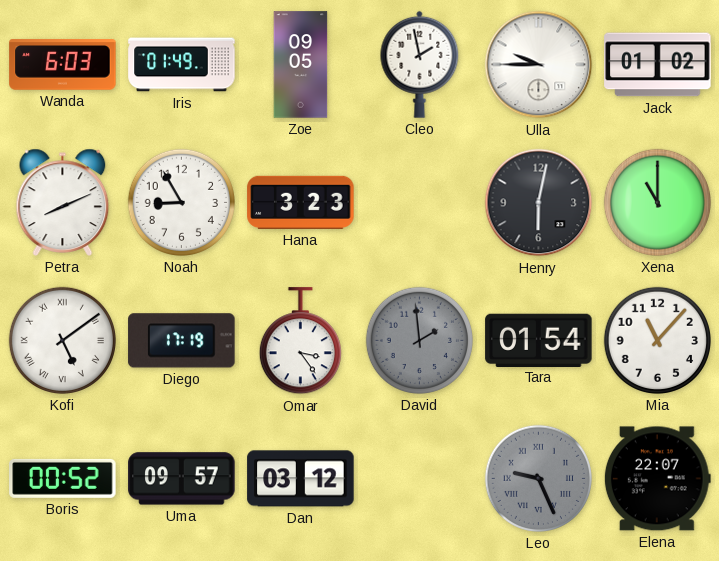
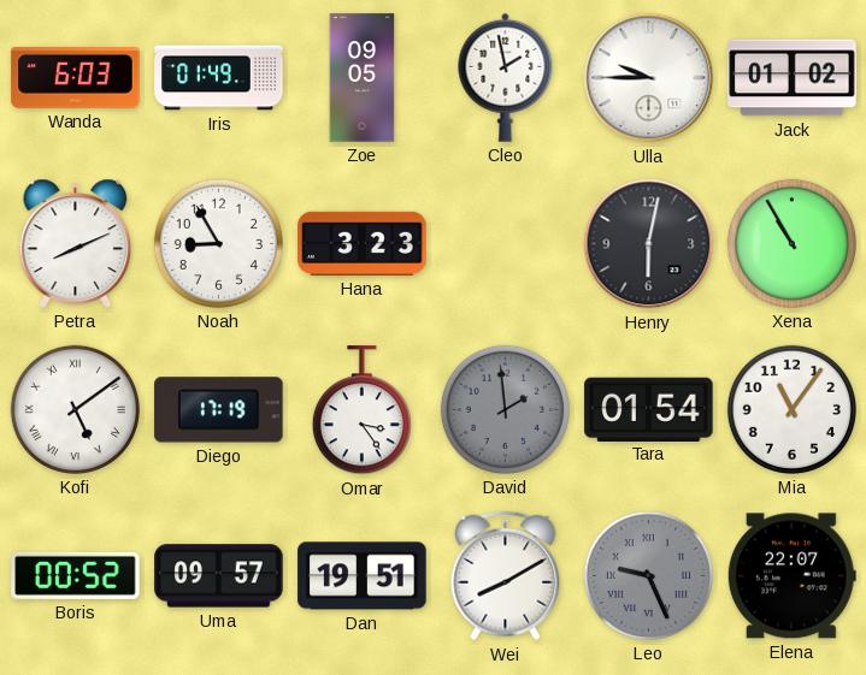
Xena: 11:00 -> 10:55 (791, 243)
Mia: 11:07 -> 11:06 (791, 409)
Dan: 03:12 -> 19:51 (363, 576)
Wei: none -> 8:10 (506, 576)
